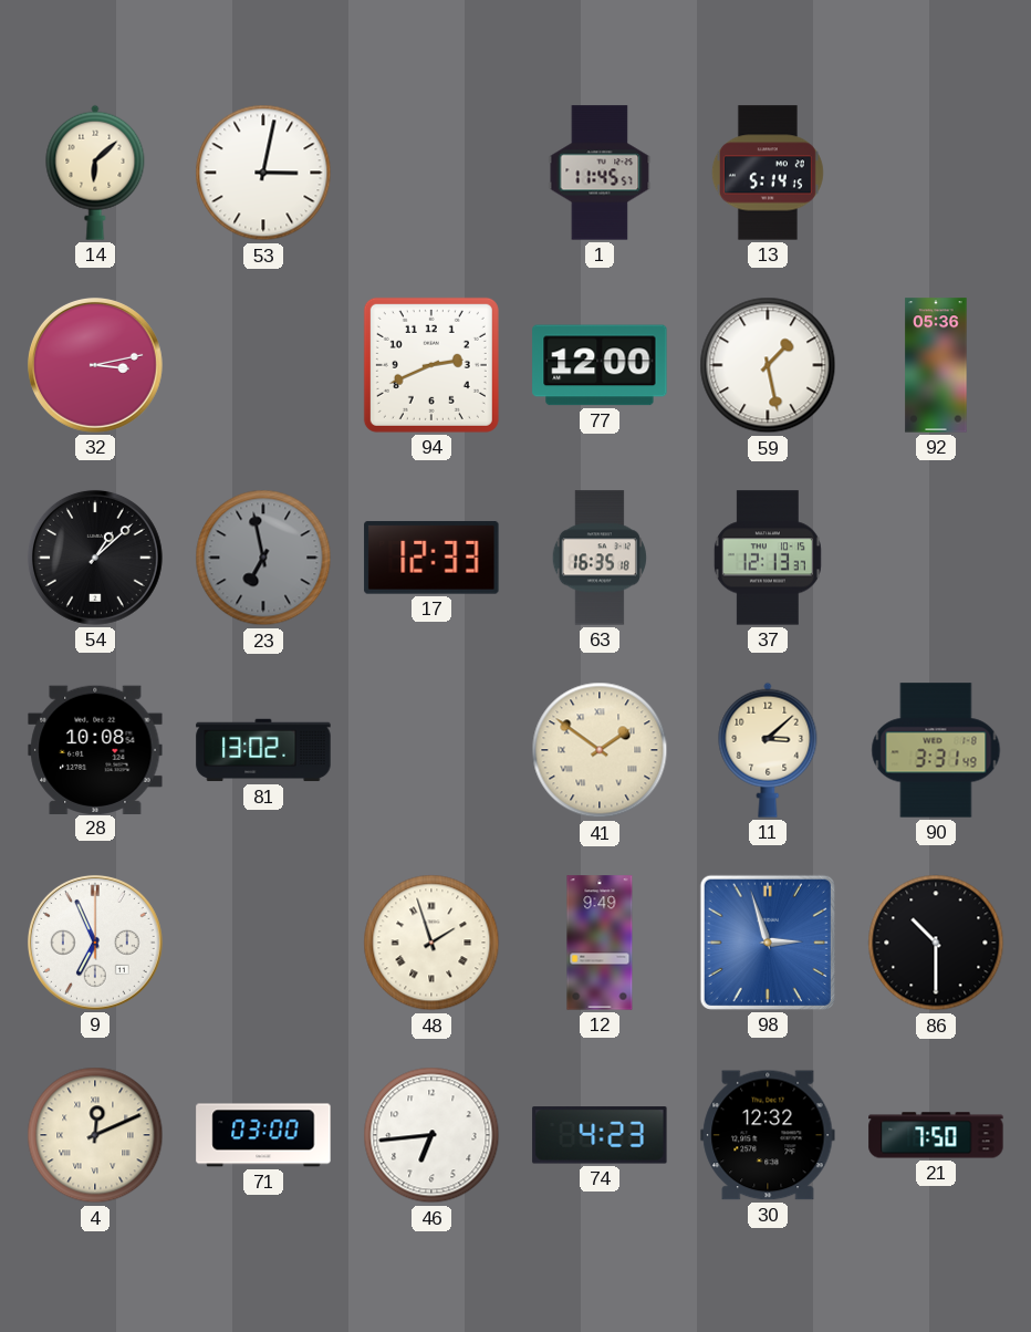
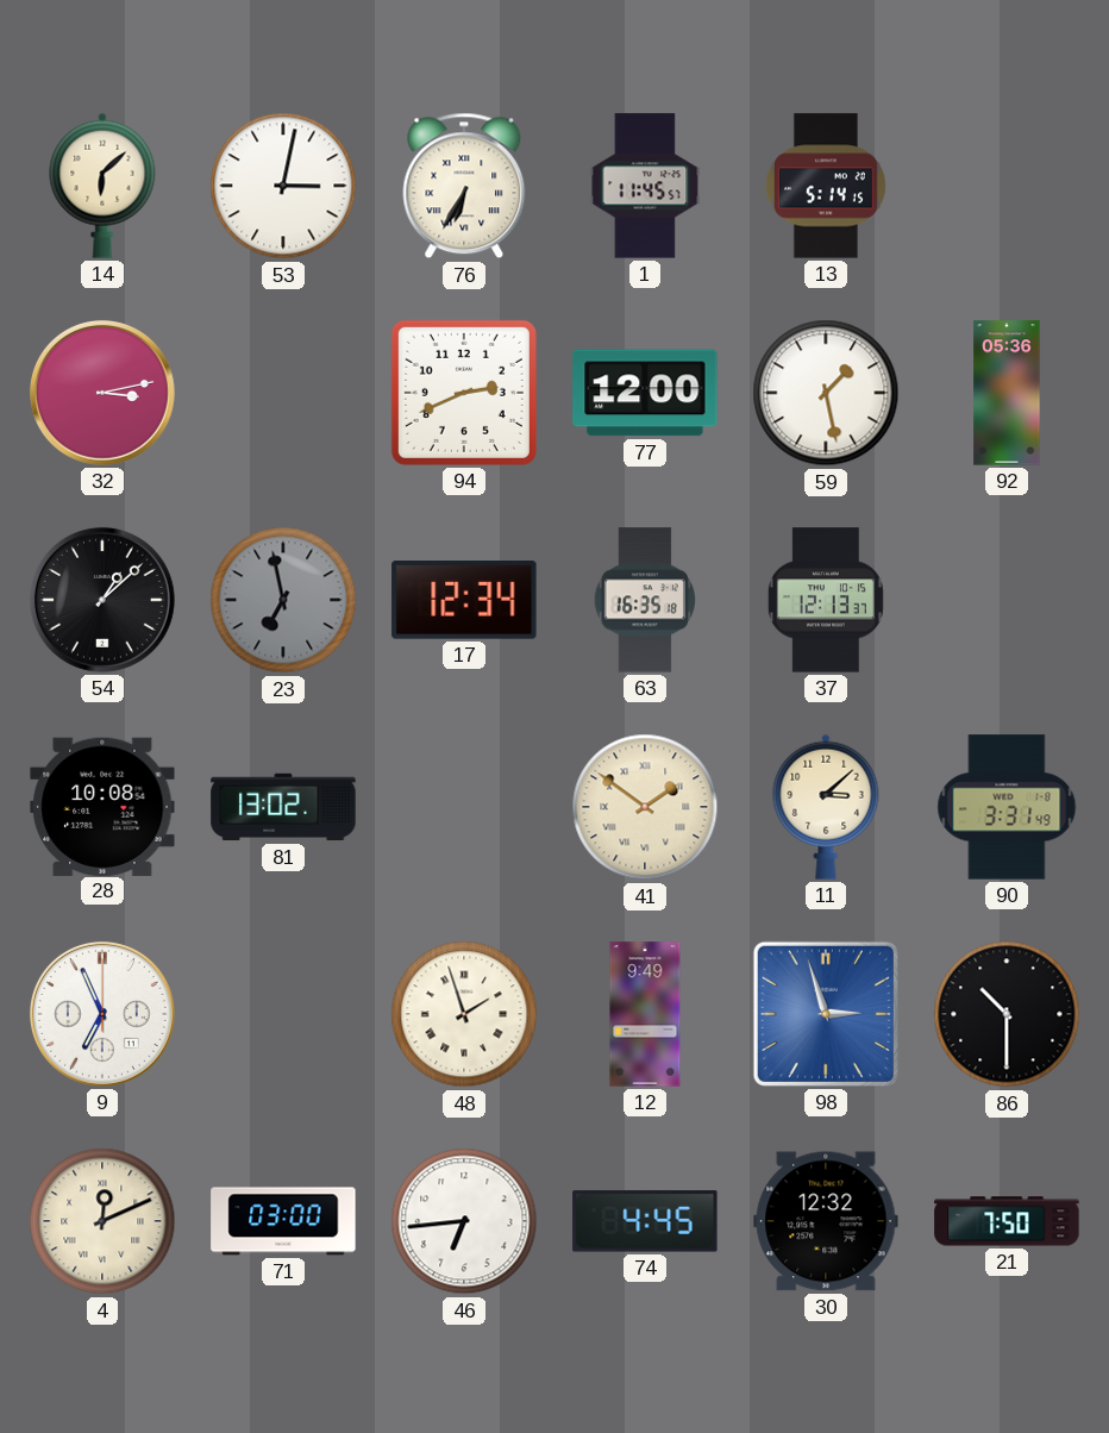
76: none -> 6:35 (464, 186)
17: 12:33 -> 12:34 (464, 600)
74: 4:23 -> 4:45 (645, 1221)
